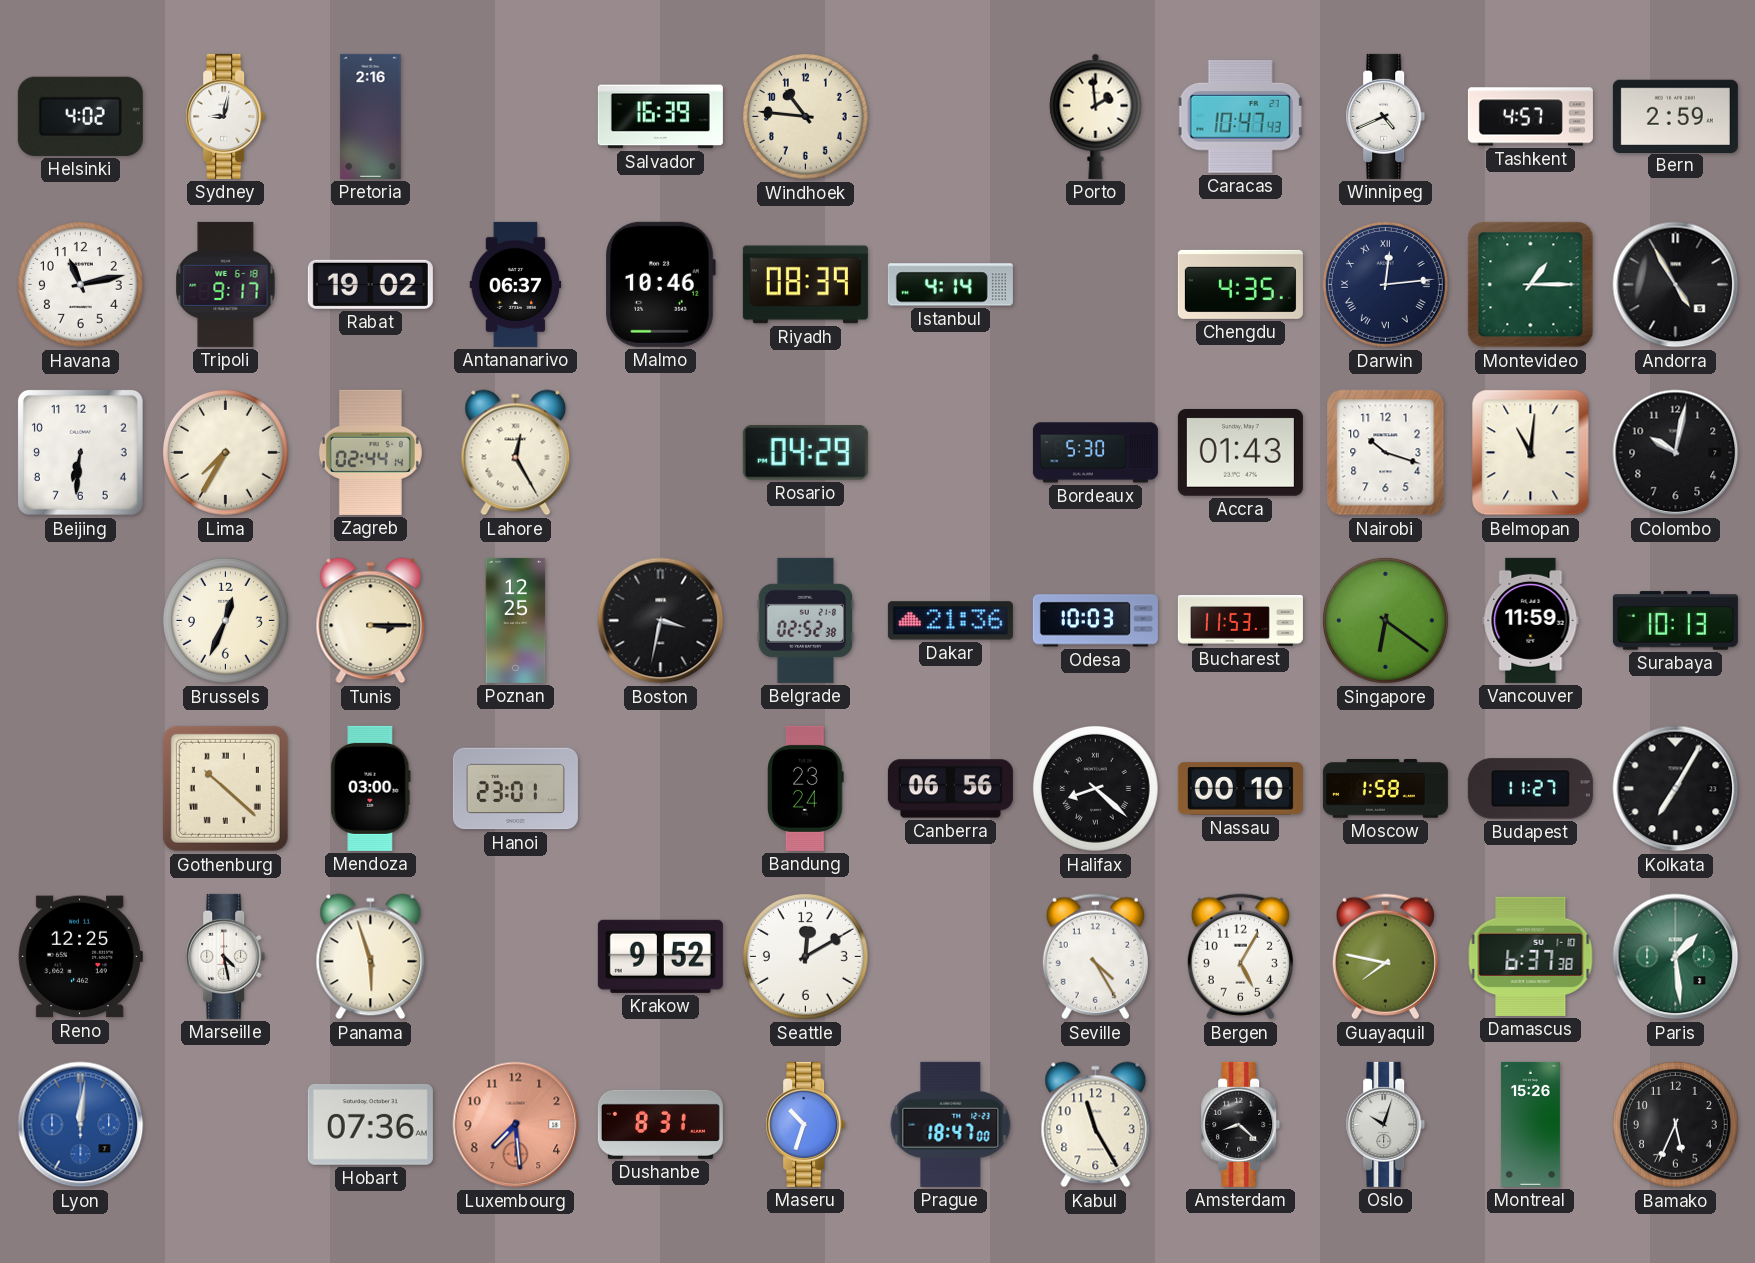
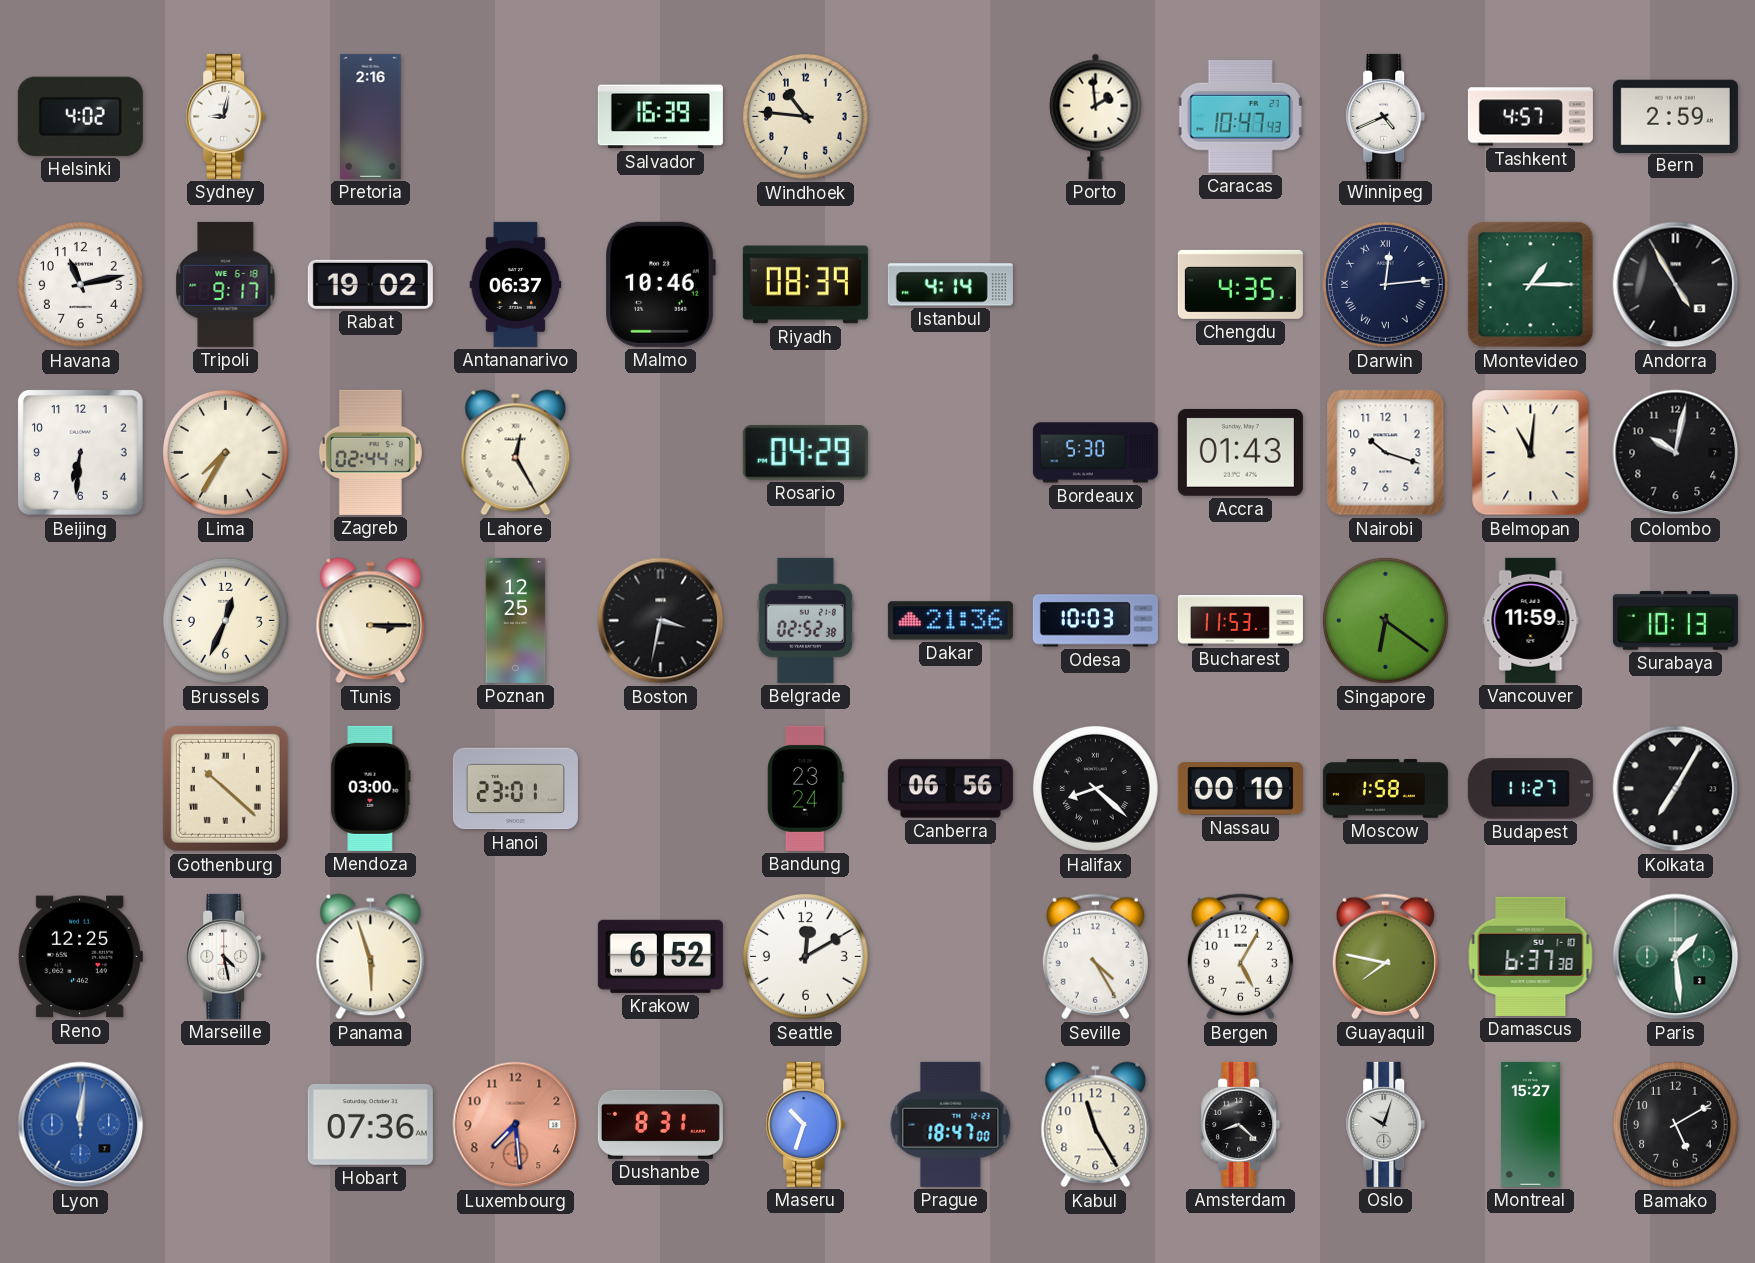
Krakow: 9:52 -> 6:52 (660, 956)
Montreal: 15:26 -> 15:27 (1530, 1124)
Bamako: 5:34 -> 5:10 (1675, 1124)
